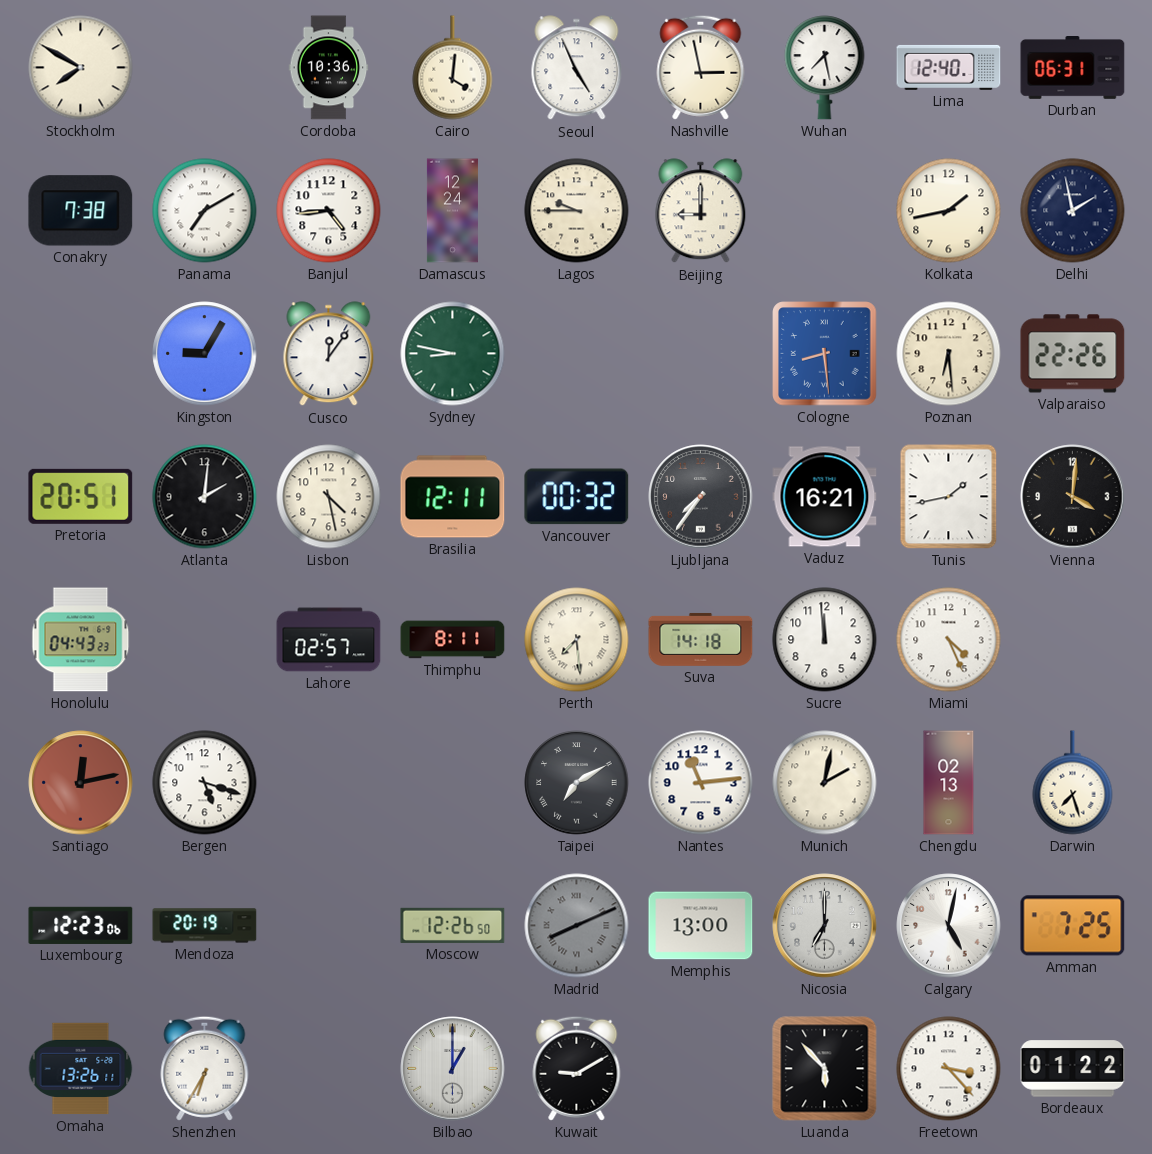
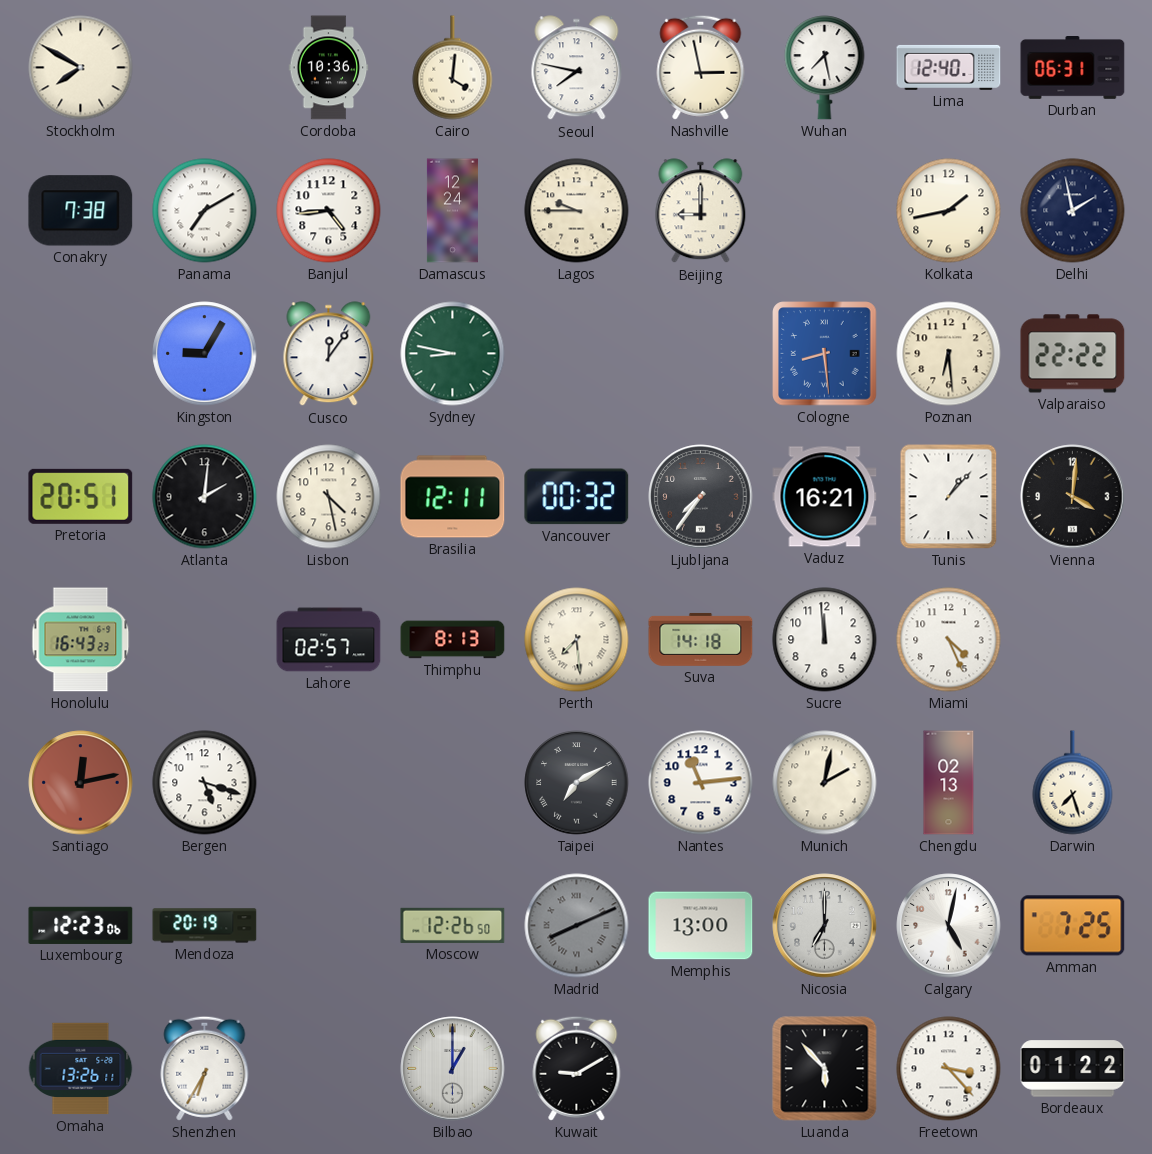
Seoul: 4:56 -> 7:47 (577, 68)
Valparaiso: 22:26 -> 22:22 (1073, 354)
Tunis: 1:43 -> 1:07 (949, 497)
Honolulu: 04:43 -> 16:43 (81, 640)
Thimphu: 8:11 -> 8:13 (453, 640)
